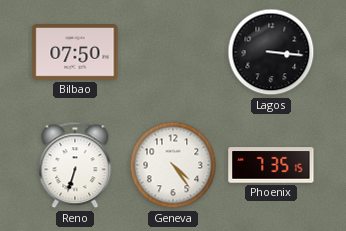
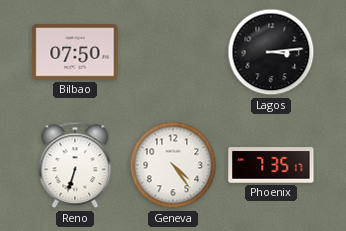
Lagos: 3:16 -> 3:14 (271, 52)
Phoenix: 7:35:15 -> 7:35:17 (271, 165)
